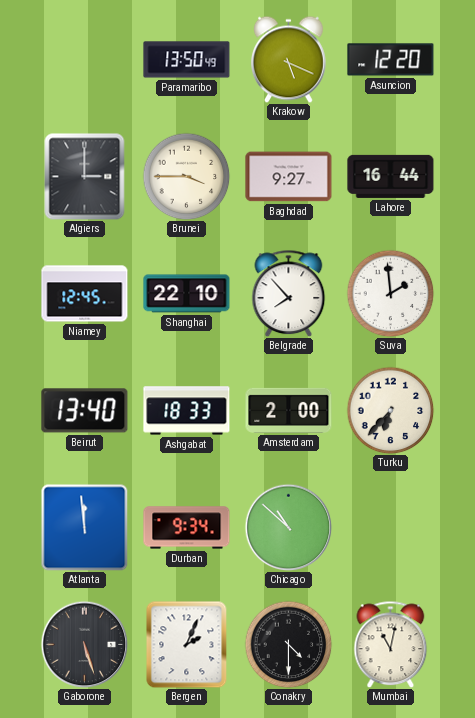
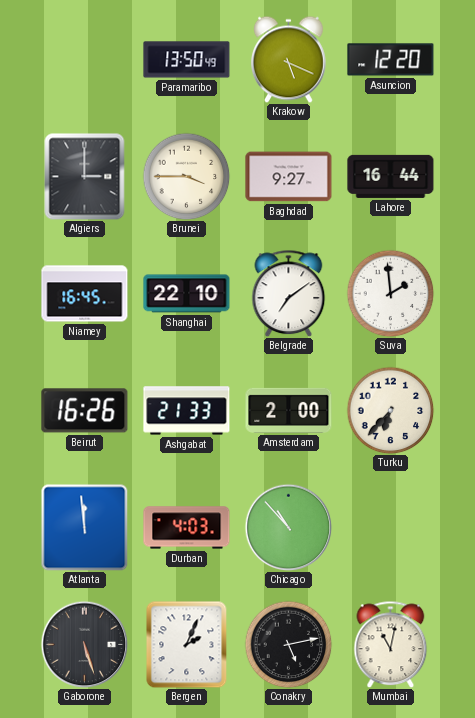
Niamey: 12:45 -> 16:45 (85, 294)
Belgrade: 7:53 -> 7:09 (289, 293)
Beirut: 13:40 -> 16:26 (85, 411)
Ashgabat: 18:33 -> 21:33 (187, 411)
Durban: 9:34 -> 4:03 (187, 528)
Chicago: 10:52 -> 10:53 (288, 527)
Conakry: 4:30 -> 5:13 (288, 644)
